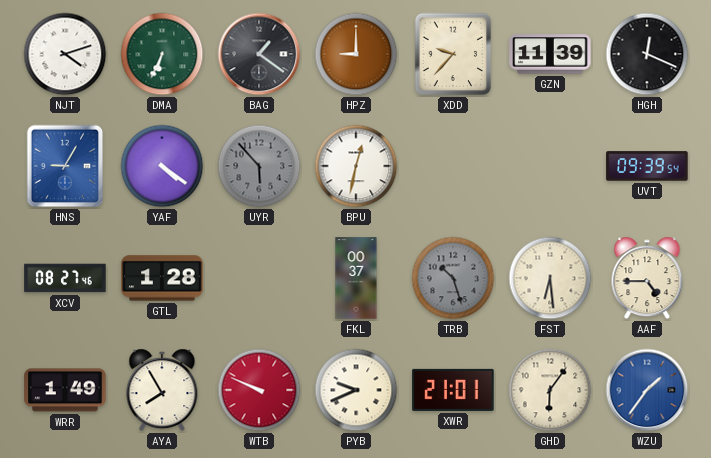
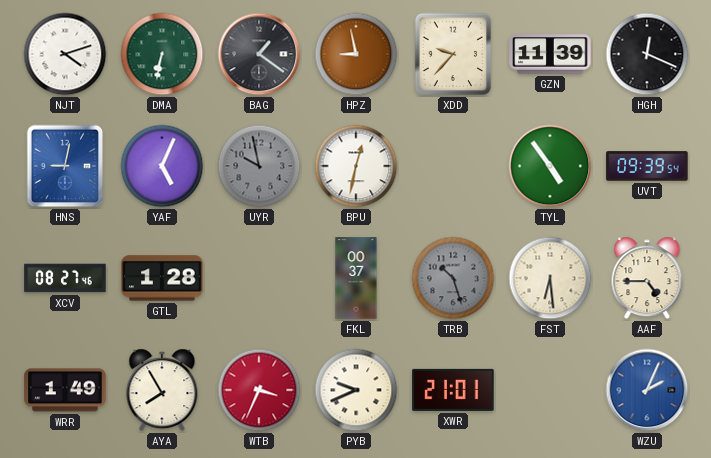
DMA: 6:34 -> 6:32 (162, 54)
HPZ: 9:00 -> 8:58 (356, 54)
HNS: 9:05 -> 9:02 (65, 166)
YAF: 4:21 -> 5:04 (162, 166)
UYR: 5:53 -> 9:58 (259, 166)
TYL: none -> 4:54 (550, 166)
WTB: 9:49 -> 3:34 (259, 390)
GHD: 6:06 -> none (550, 390)
WZU: 1:36 -> 2:04 (647, 390)
